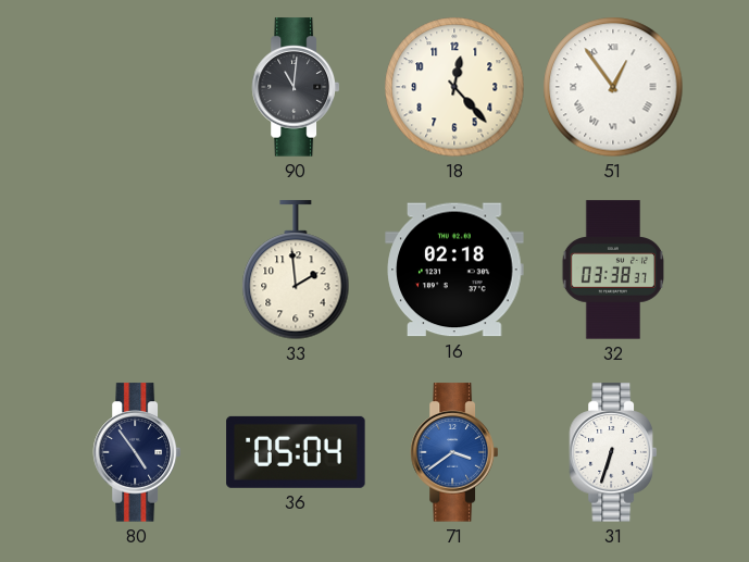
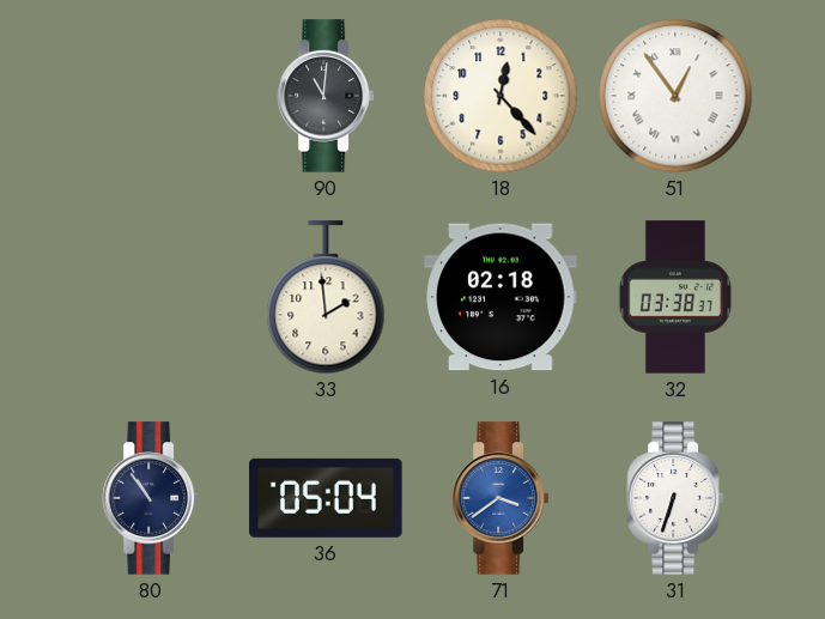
80: 4:54 -> 10:54 (151, 498)
